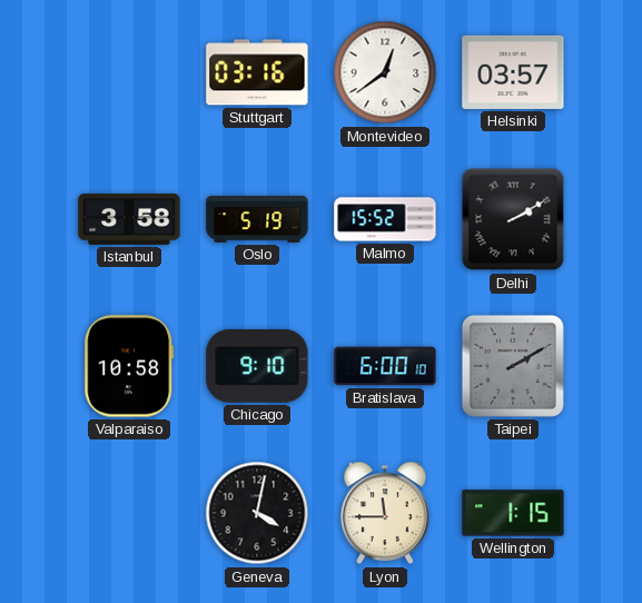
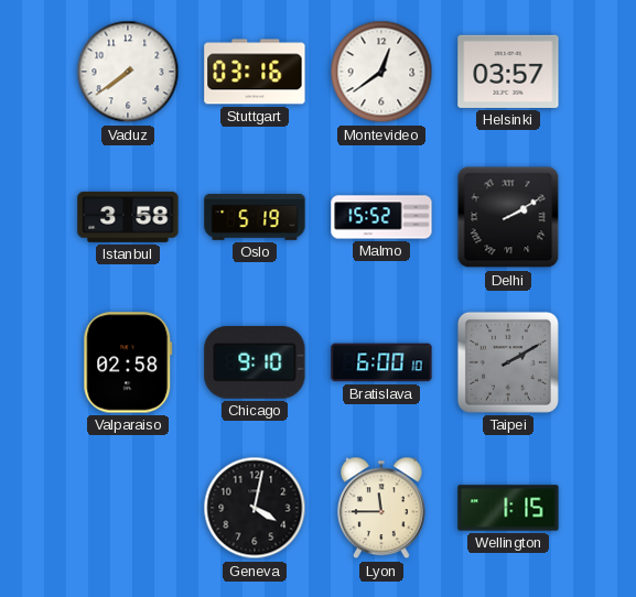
Vaduz: none -> 7:39 (128, 72)
Valparaiso: 10:58 -> 02:58 (128, 362)
